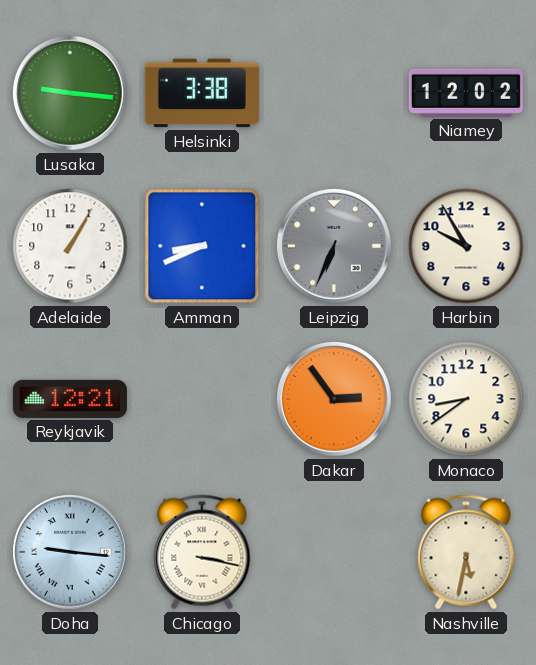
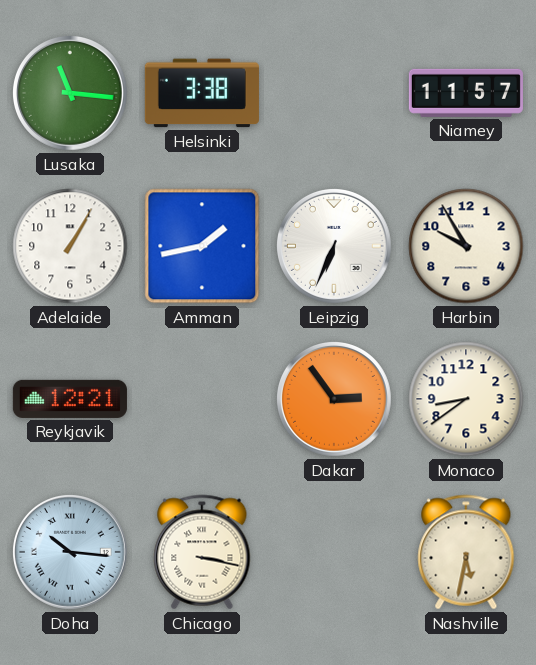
Lusaka: 9:16 -> 11:16 (71, 94)
Niamey: 12:02 -> 11:57 (466, 93)
Amman: 8:41 -> 1:43 (202, 246)
Leipzig dial: grey -> white (335, 247)
Doha: 9:16 -> 10:16 (71, 553)
